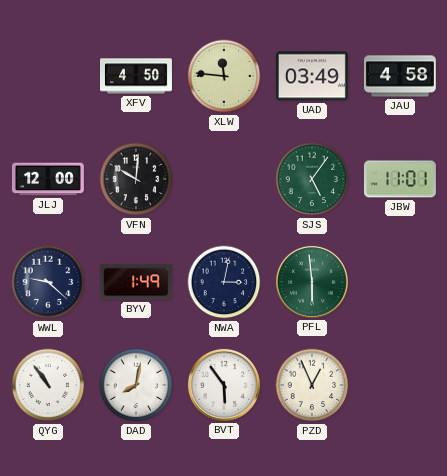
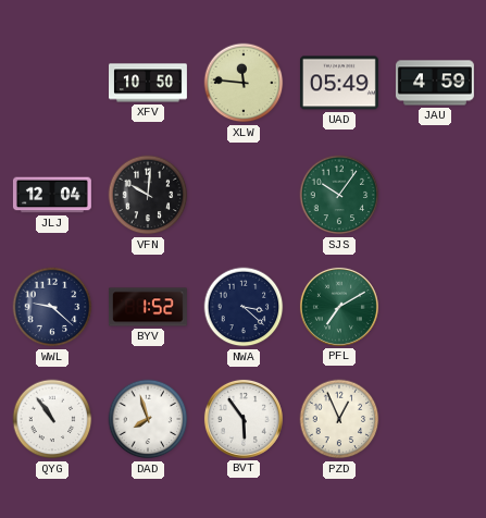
XFV: 4:50 -> 10:50 (149, 83)
UAD: 03:49 -> 05:49 (339, 83)
JAU: 4:58 -> 4:59 (435, 83)
JLJ: 12:00 -> 12:04 (52, 195)
SJS: 5:06 -> 10:06 (339, 195)
JBW: 11:01 -> none (400, 179)
BYV: 1:49 -> 1:52 (148, 307)
NWA: 3:02 -> 3:22 (244, 307)
PFL: 5:59 -> 7:10 (339, 307)
DAD: 8:02 -> 7:57 (148, 419)
